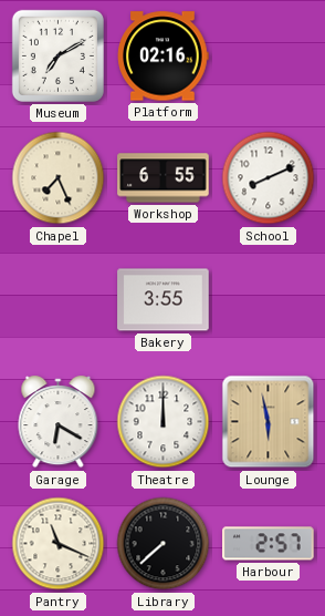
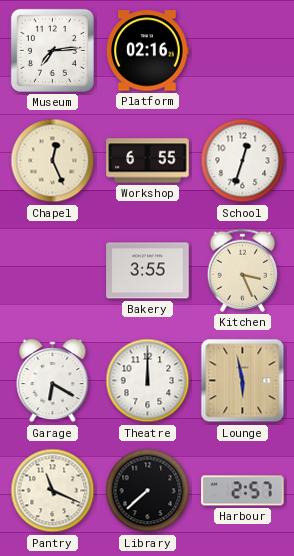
Museum: 7:10 -> 7:14 (52, 50)
Chapel: 7:26 -> 12:26 (53, 161)
School: 8:11 -> 12:33 (243, 161)
Kitchen: none -> 3:26 (242, 270)
